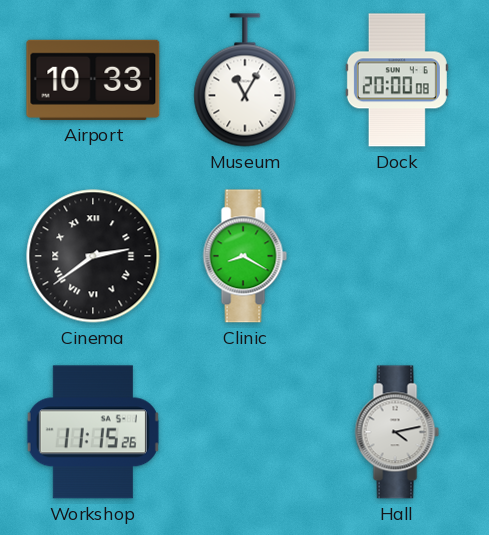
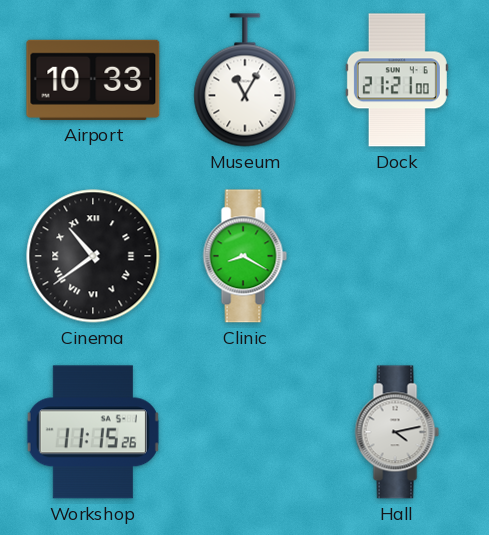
Dock: 20:00 -> 21:21 (397, 80)
Cinema: 2:39 -> 10:39 (93, 256)
